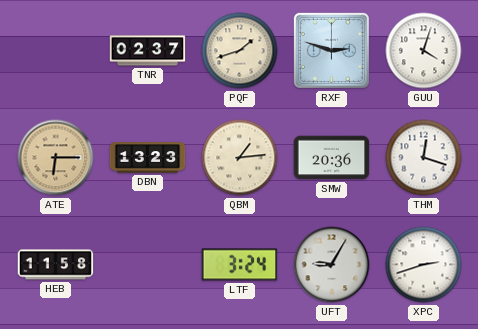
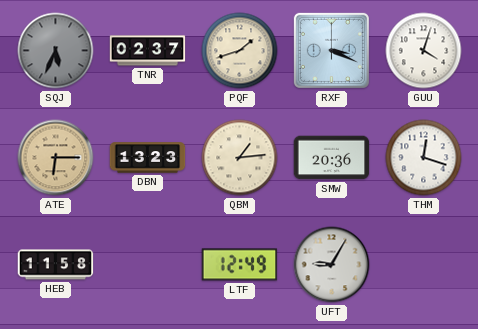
SQJ: none -> 5:34 (56, 51)
RXF: 2:48 -> 3:19 (331, 50)
LTF: 3:24 -> 12:49 (240, 265)
XPC: 2:42 -> none (424, 265)
